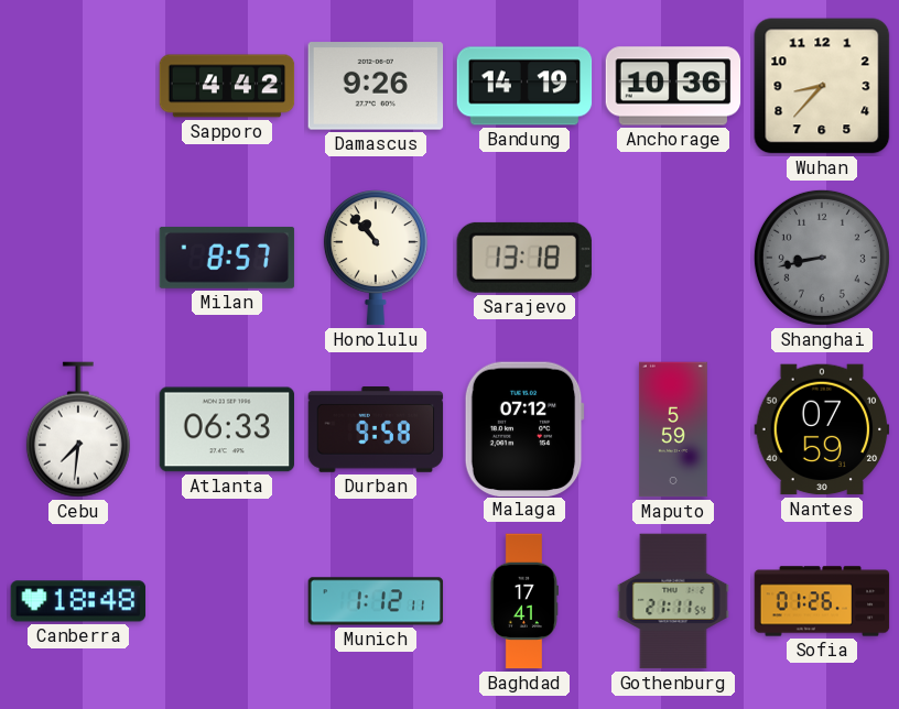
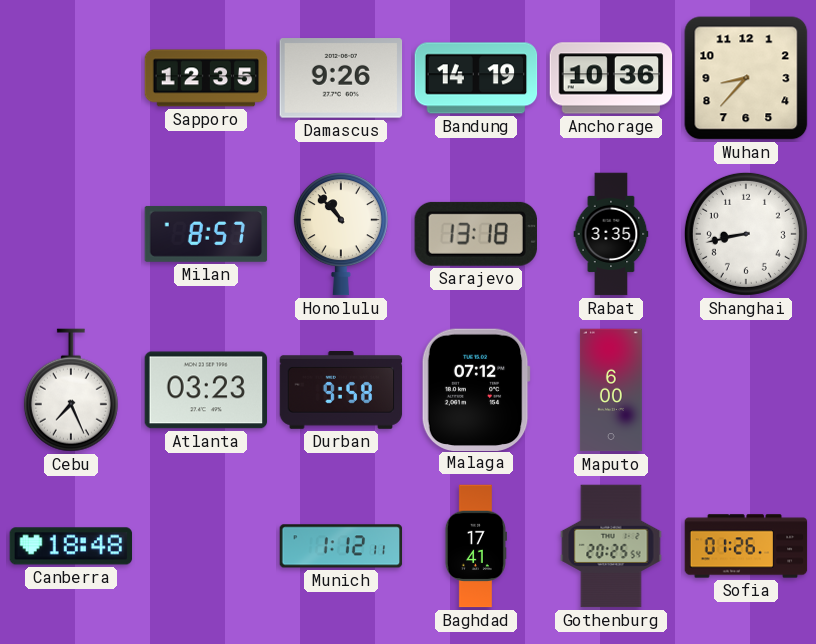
Sapporo: 4:42 -> 12:35 (206, 78)
Rabat: none -> 3:35 (611, 234)
Shanghai dial: grey -> white (746, 234)
Cebu: 7:31 -> 7:26 (71, 390)
Atlanta: 06:33 -> 03:23 (206, 390)
Maputo: 5:59 -> 6:00 (611, 390)
Nantes: 07:59 -> none (822, 429)
Gothenburg: 21:11 -> 20:25 (611, 546)
